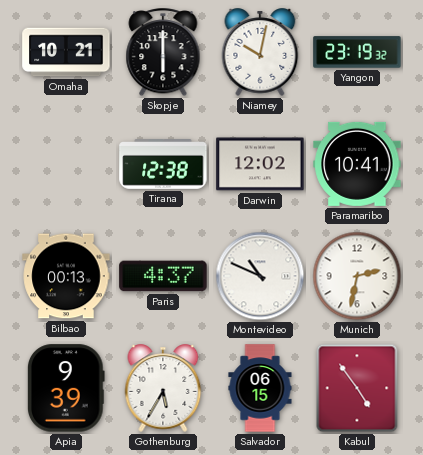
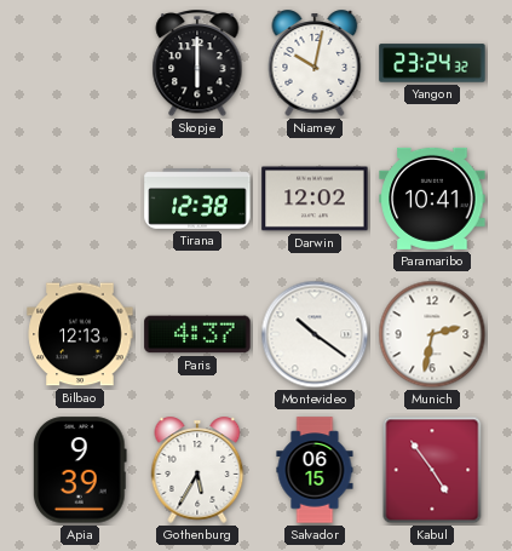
Omaha: 10:21 -> none (66, 52)
Yangon: 23:19 -> 23:24 (432, 63)
Bilbao: 00:13 -> 12:13 (80, 334)
Montevideo: 10:49 -> 10:21 (315, 334)
